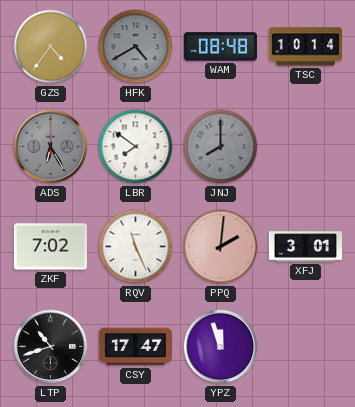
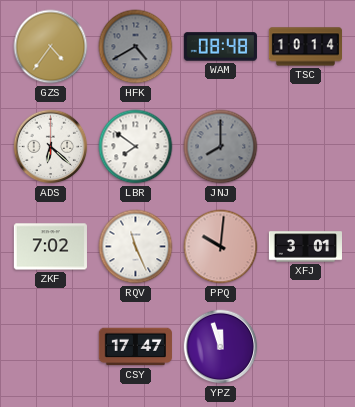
ADS: 6:25 -> 6:22 (51, 147)
ADS dial: grey -> white (51, 147)
PPQ: 2:01 -> 10:01 (221, 247)
LTP: 10:42 -> none (51, 347)
